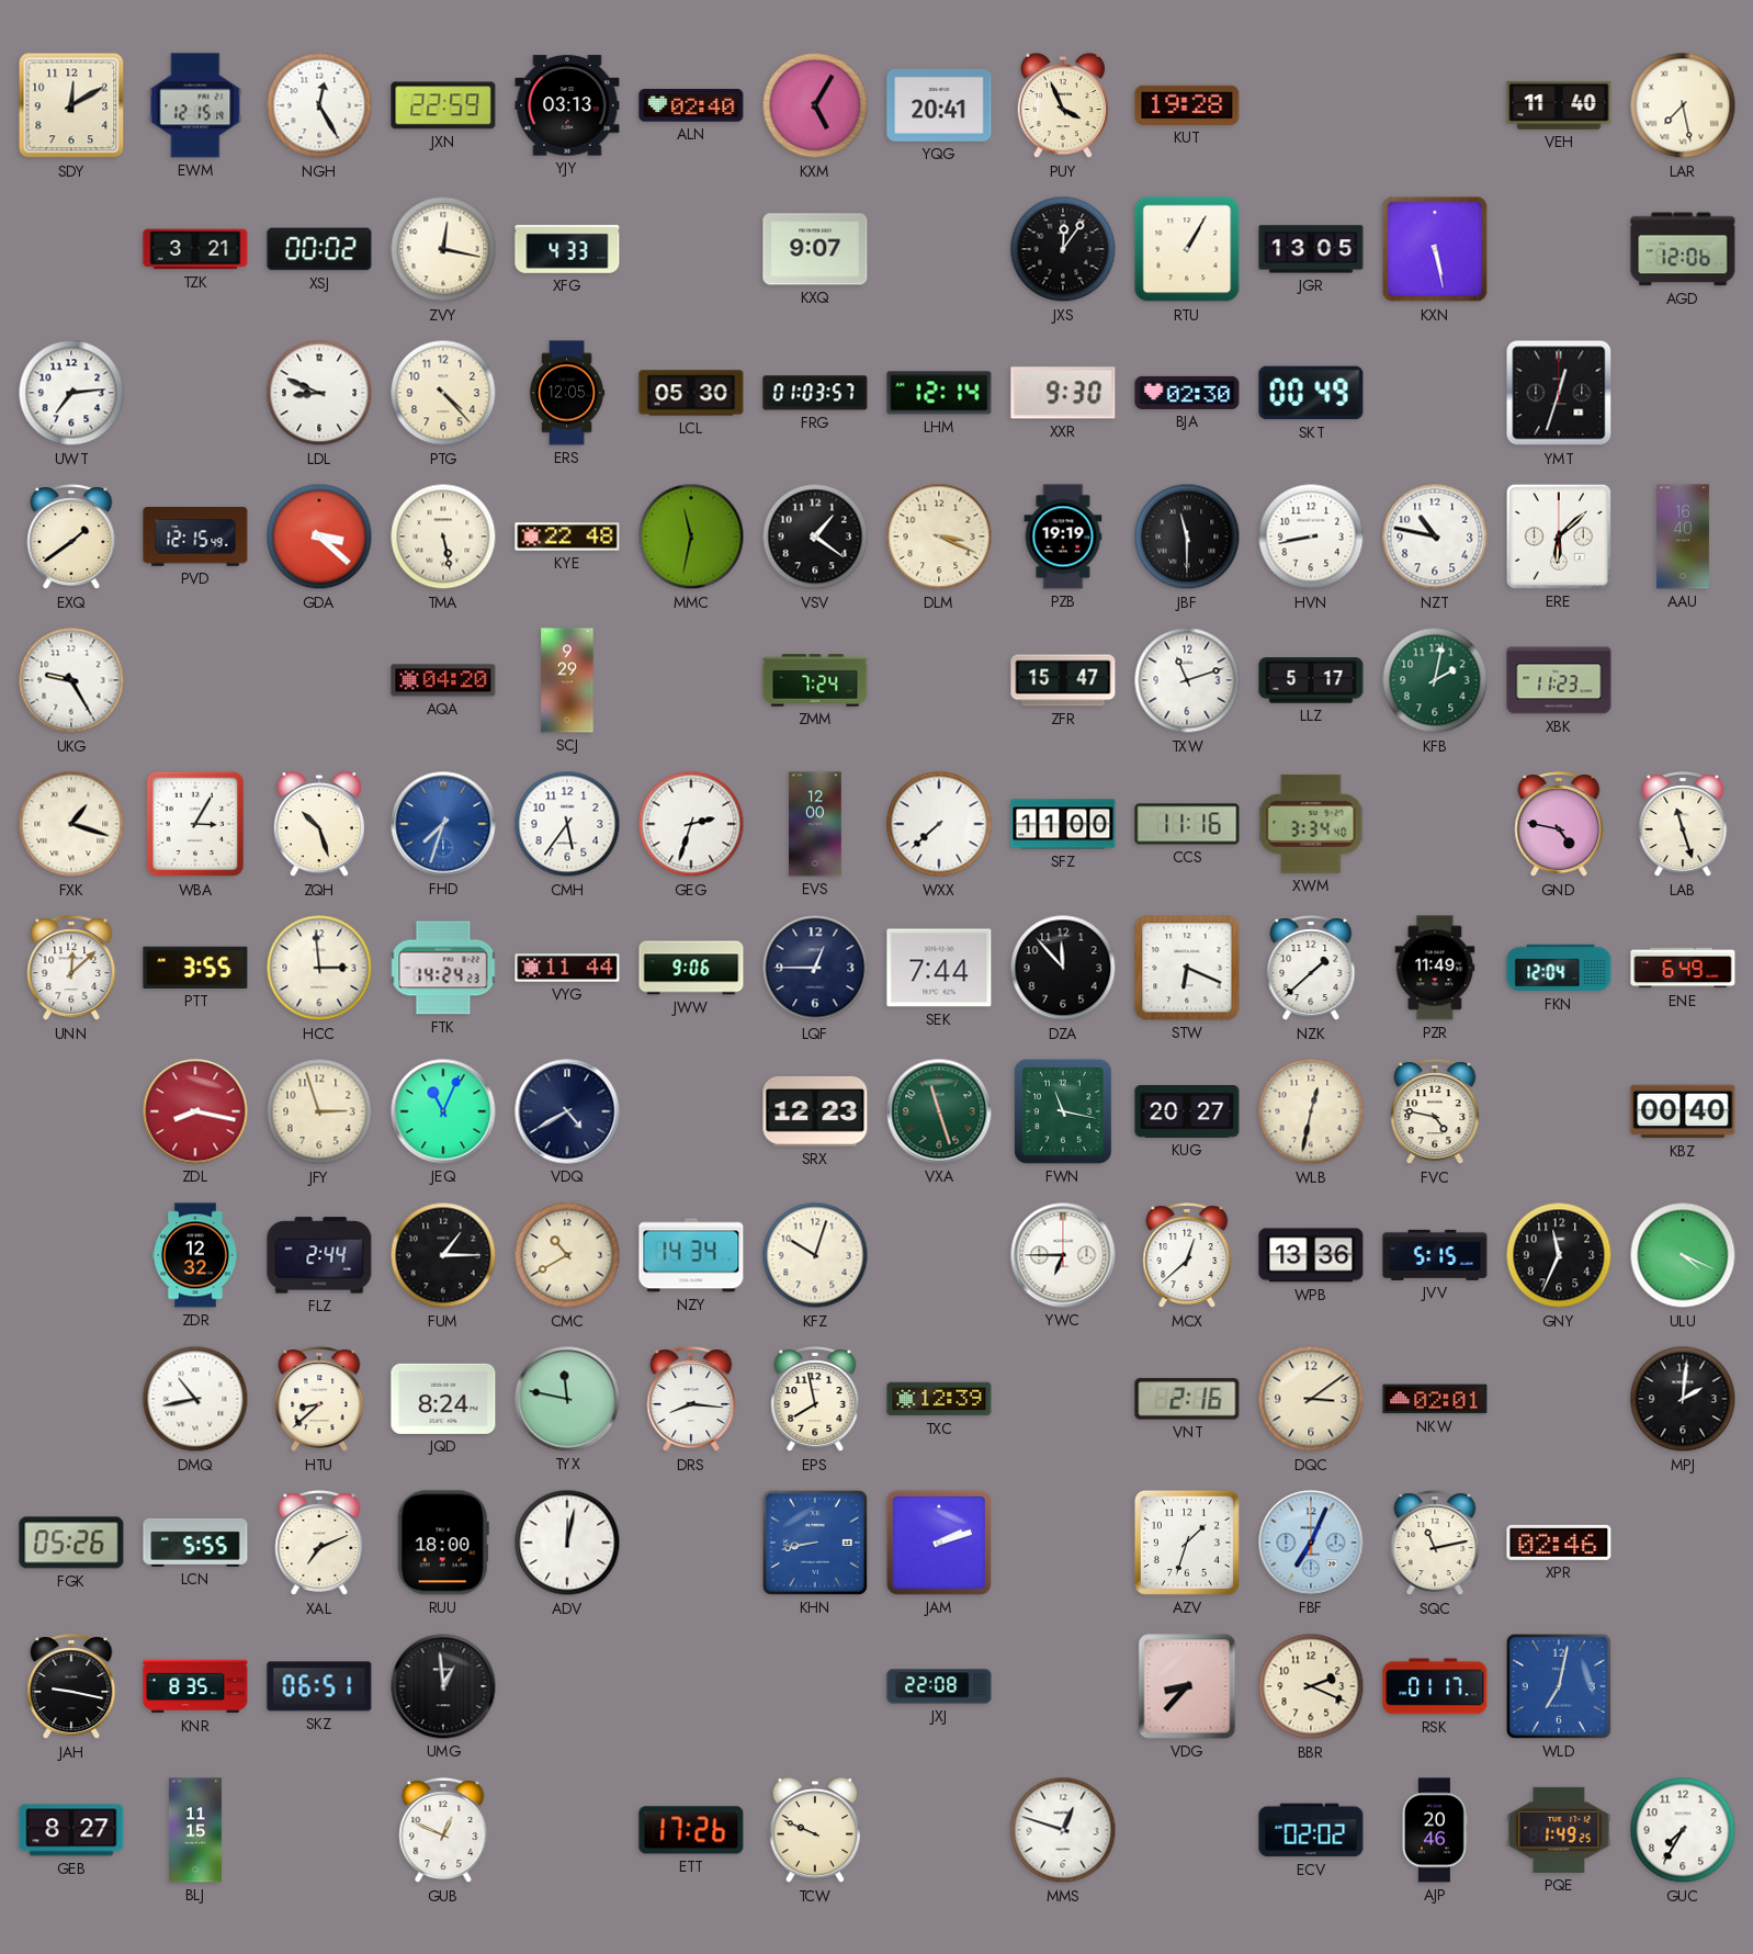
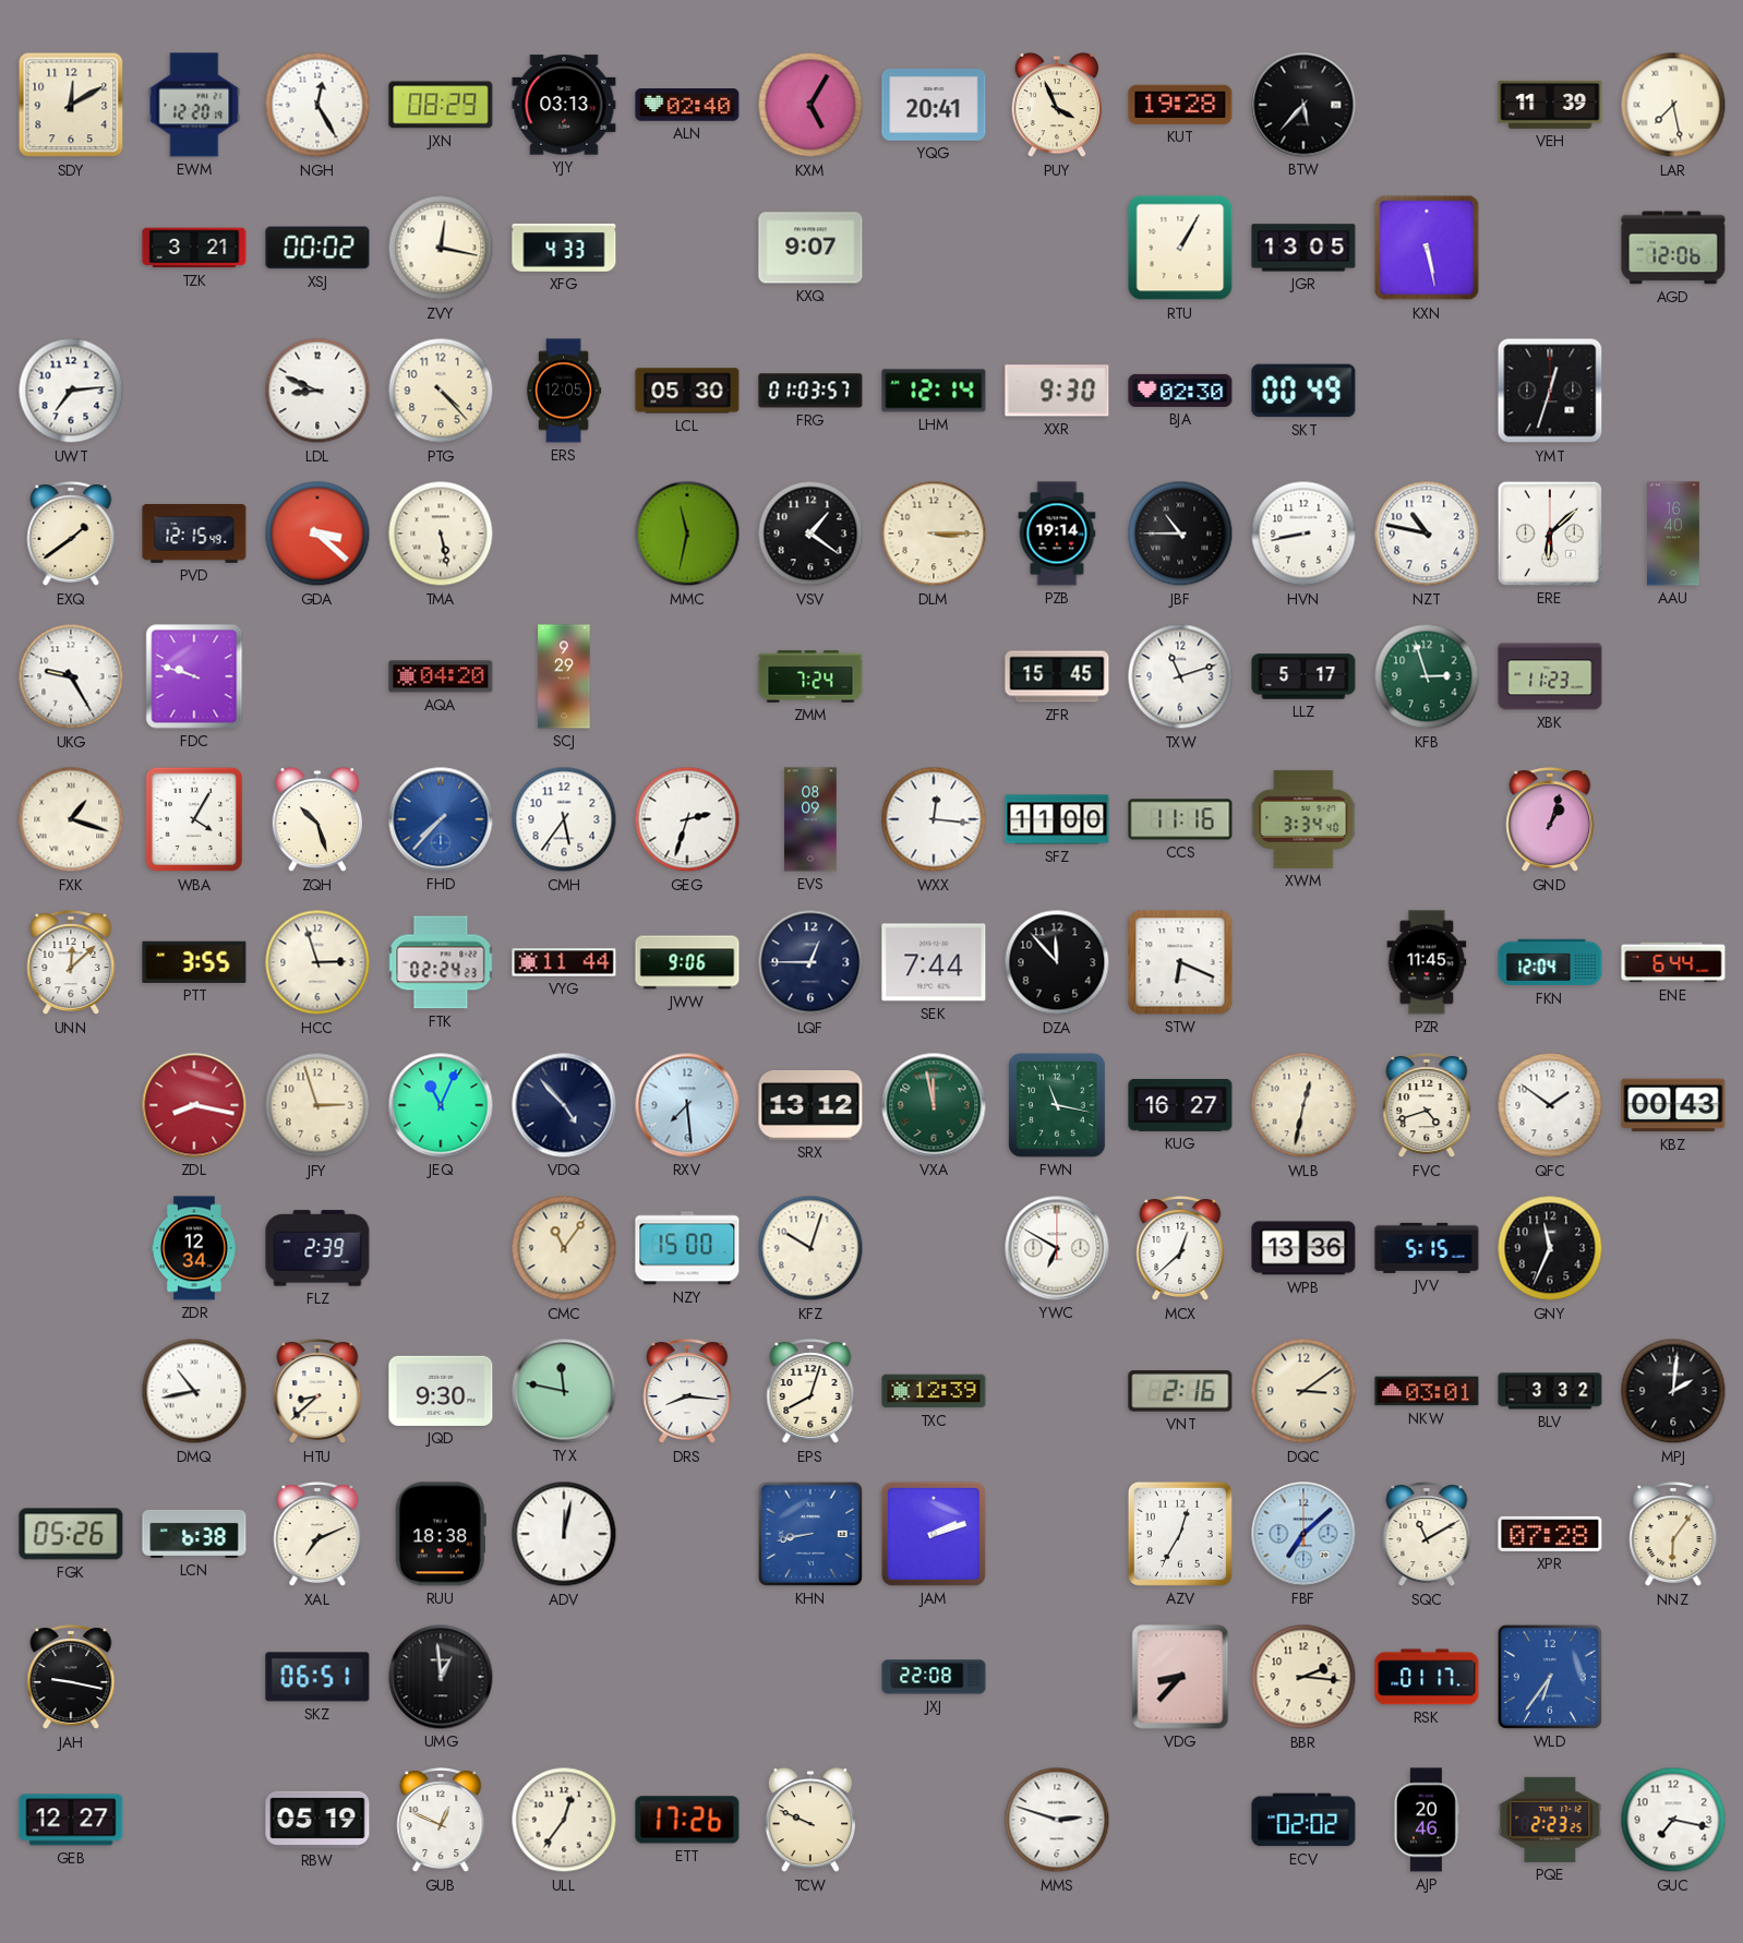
EWM: 12:15 -> 12:20 (194, 105)
JXN: 22:59 -> 08:29 (441, 105)
BTW: none -> 5:37 (1303, 105)
VEH: 11:40 -> 11:39 (1550, 105)
JXS: 12:06 -> none (1063, 249)
KYE: 22:48 -> none (567, 536)
DLM: 3:19 -> 3:15 (934, 533)
PZB: 19:19 -> 19:14 (1057, 533)
JBF: 11:30 -> 10:45 (1180, 533)
FDC: none -> 9:48 (194, 676)
ZFR: 15:47 -> 15:45 (1057, 676)
KFB: 2:02 -> 2:57 (1427, 676)
WBA: 3:05 -> 4:05 (194, 819)
FHD: 7:33 -> 7:37 (441, 819)
EVS: 12:00 -> 08:09 (810, 819)
WXX: 7:38 -> 12:16 (934, 819)
GND: 4:47 -> 1:03 (1550, 820)
LAB: 11:27 -> none (1683, 825)
HCC: 2:59 -> 2:57 (317, 962)
FTK: 14:24 -> 02:24 (441, 962)
NZK: 1:38 -> none (1311, 969)
PZR: 11:49 -> 11:45 (1427, 962)
ENE: 6:49 -> 6:44 (1673, 962)
VDQ: 4:40 -> 4:53 (564, 1105)
RXV: none -> 7:29 (687, 1105)
SRX: 12:23 -> 13:12 (810, 1105)
VXA: 11:27 -> 11:58 (934, 1105)
KUG: 20:27 -> 16:27 (1180, 1106)
FVC: 4:47 -> 4:42 (1427, 1106)
QFC: none -> 1:51 (1550, 1105)
KBZ: 00:40 -> 00:43 (1673, 1105)
ZDR: 12:32 -> 12:34 (194, 1248)
FLZ: 2:44 -> 2:39 (317, 1248)
FUM: 1:15 -> none (443, 1255)
CMC: 10:40 -> 11:06 (564, 1248)
NZY: 14:34 -> 15:00 (687, 1248)
YWC: 6:45 -> 6:50 (1057, 1248)
ULU: 4:19 -> none (1683, 1255)
JQD: 8:24 -> 9:30 (441, 1391)
EPS: 7:58 -> 8:03 (810, 1392)
NKW: 02:01 -> 03:01 (1427, 1391)
BLV: none -> 3:32 (1550, 1391)
LCN: 5:55 -> 6:38 (194, 1534)
RUU: 18:00 -> 18:38 (441, 1534)
AZV: 1:33 -> 12:35 (1180, 1534)
FBF: 7:04 -> 7:08 (1303, 1534)
SQC: 11:13 -> 11:10 (1427, 1535)
XPR: 02:46 -> 07:28 (1550, 1534)
NNZ: none -> 6:06 (1673, 1535)
KNR: 8:35 -> none (195, 1686)
BBR: 2:19 -> 2:16 (1303, 1677)
WLD: 7:02 -> 6:36 (1550, 1677)
GEB: 8:27 -> 12:27 (71, 1820)
BLJ: 11:15 -> none (195, 1830)
RBW: none -> 05:19 (317, 1820)
ULL: none -> 12:36 (564, 1820)
MMS: 12:48 -> 2:48 (1057, 1820)
PQE: 1:49 -> 2:23 (1550, 1820)
GUC: 7:35 -> 7:17 (1673, 1820)
